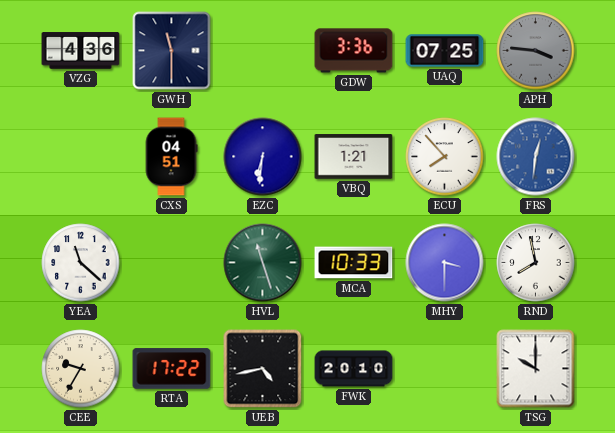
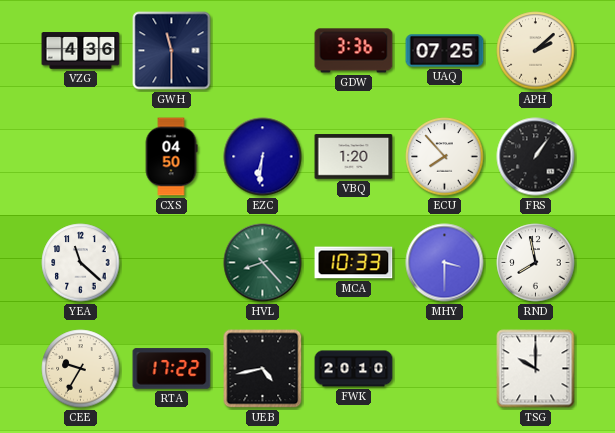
APH: 3:46 -> 2:08 (536, 51)
APH dial: grey -> cream (536, 51)
CXS: 04:51 -> 04:50 (171, 157)
VBQ: 1:21 -> 1:20 (354, 157)
FRS: 12:31 -> 1:06 (536, 157)
FRS dial: blue -> black (536, 157)
HVL: 11:27 -> 8:23 (263, 263)
